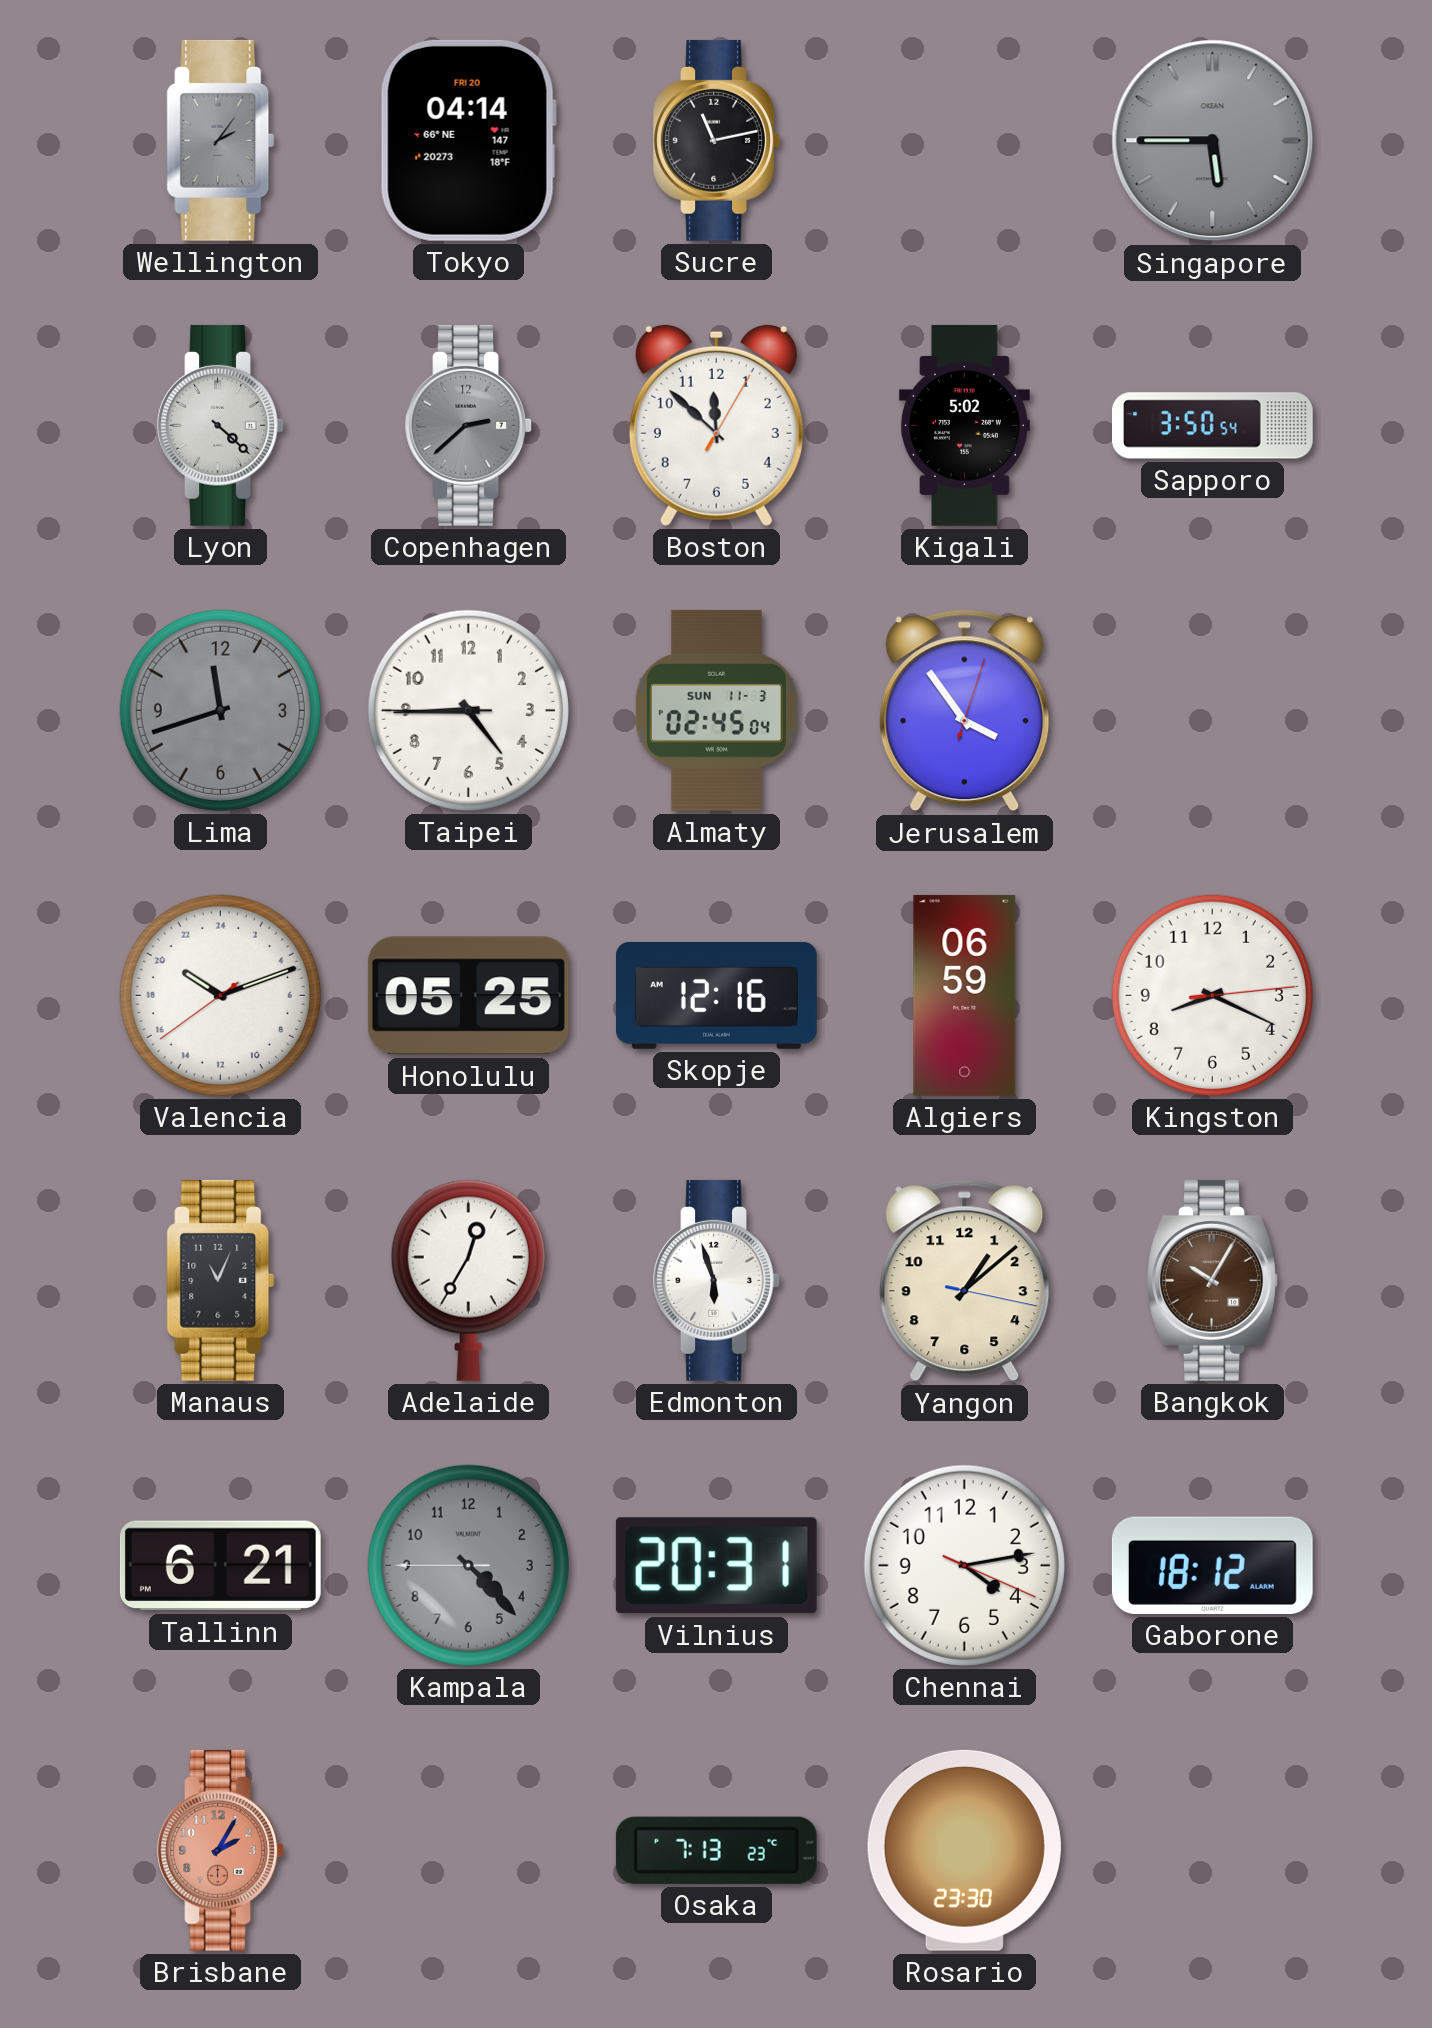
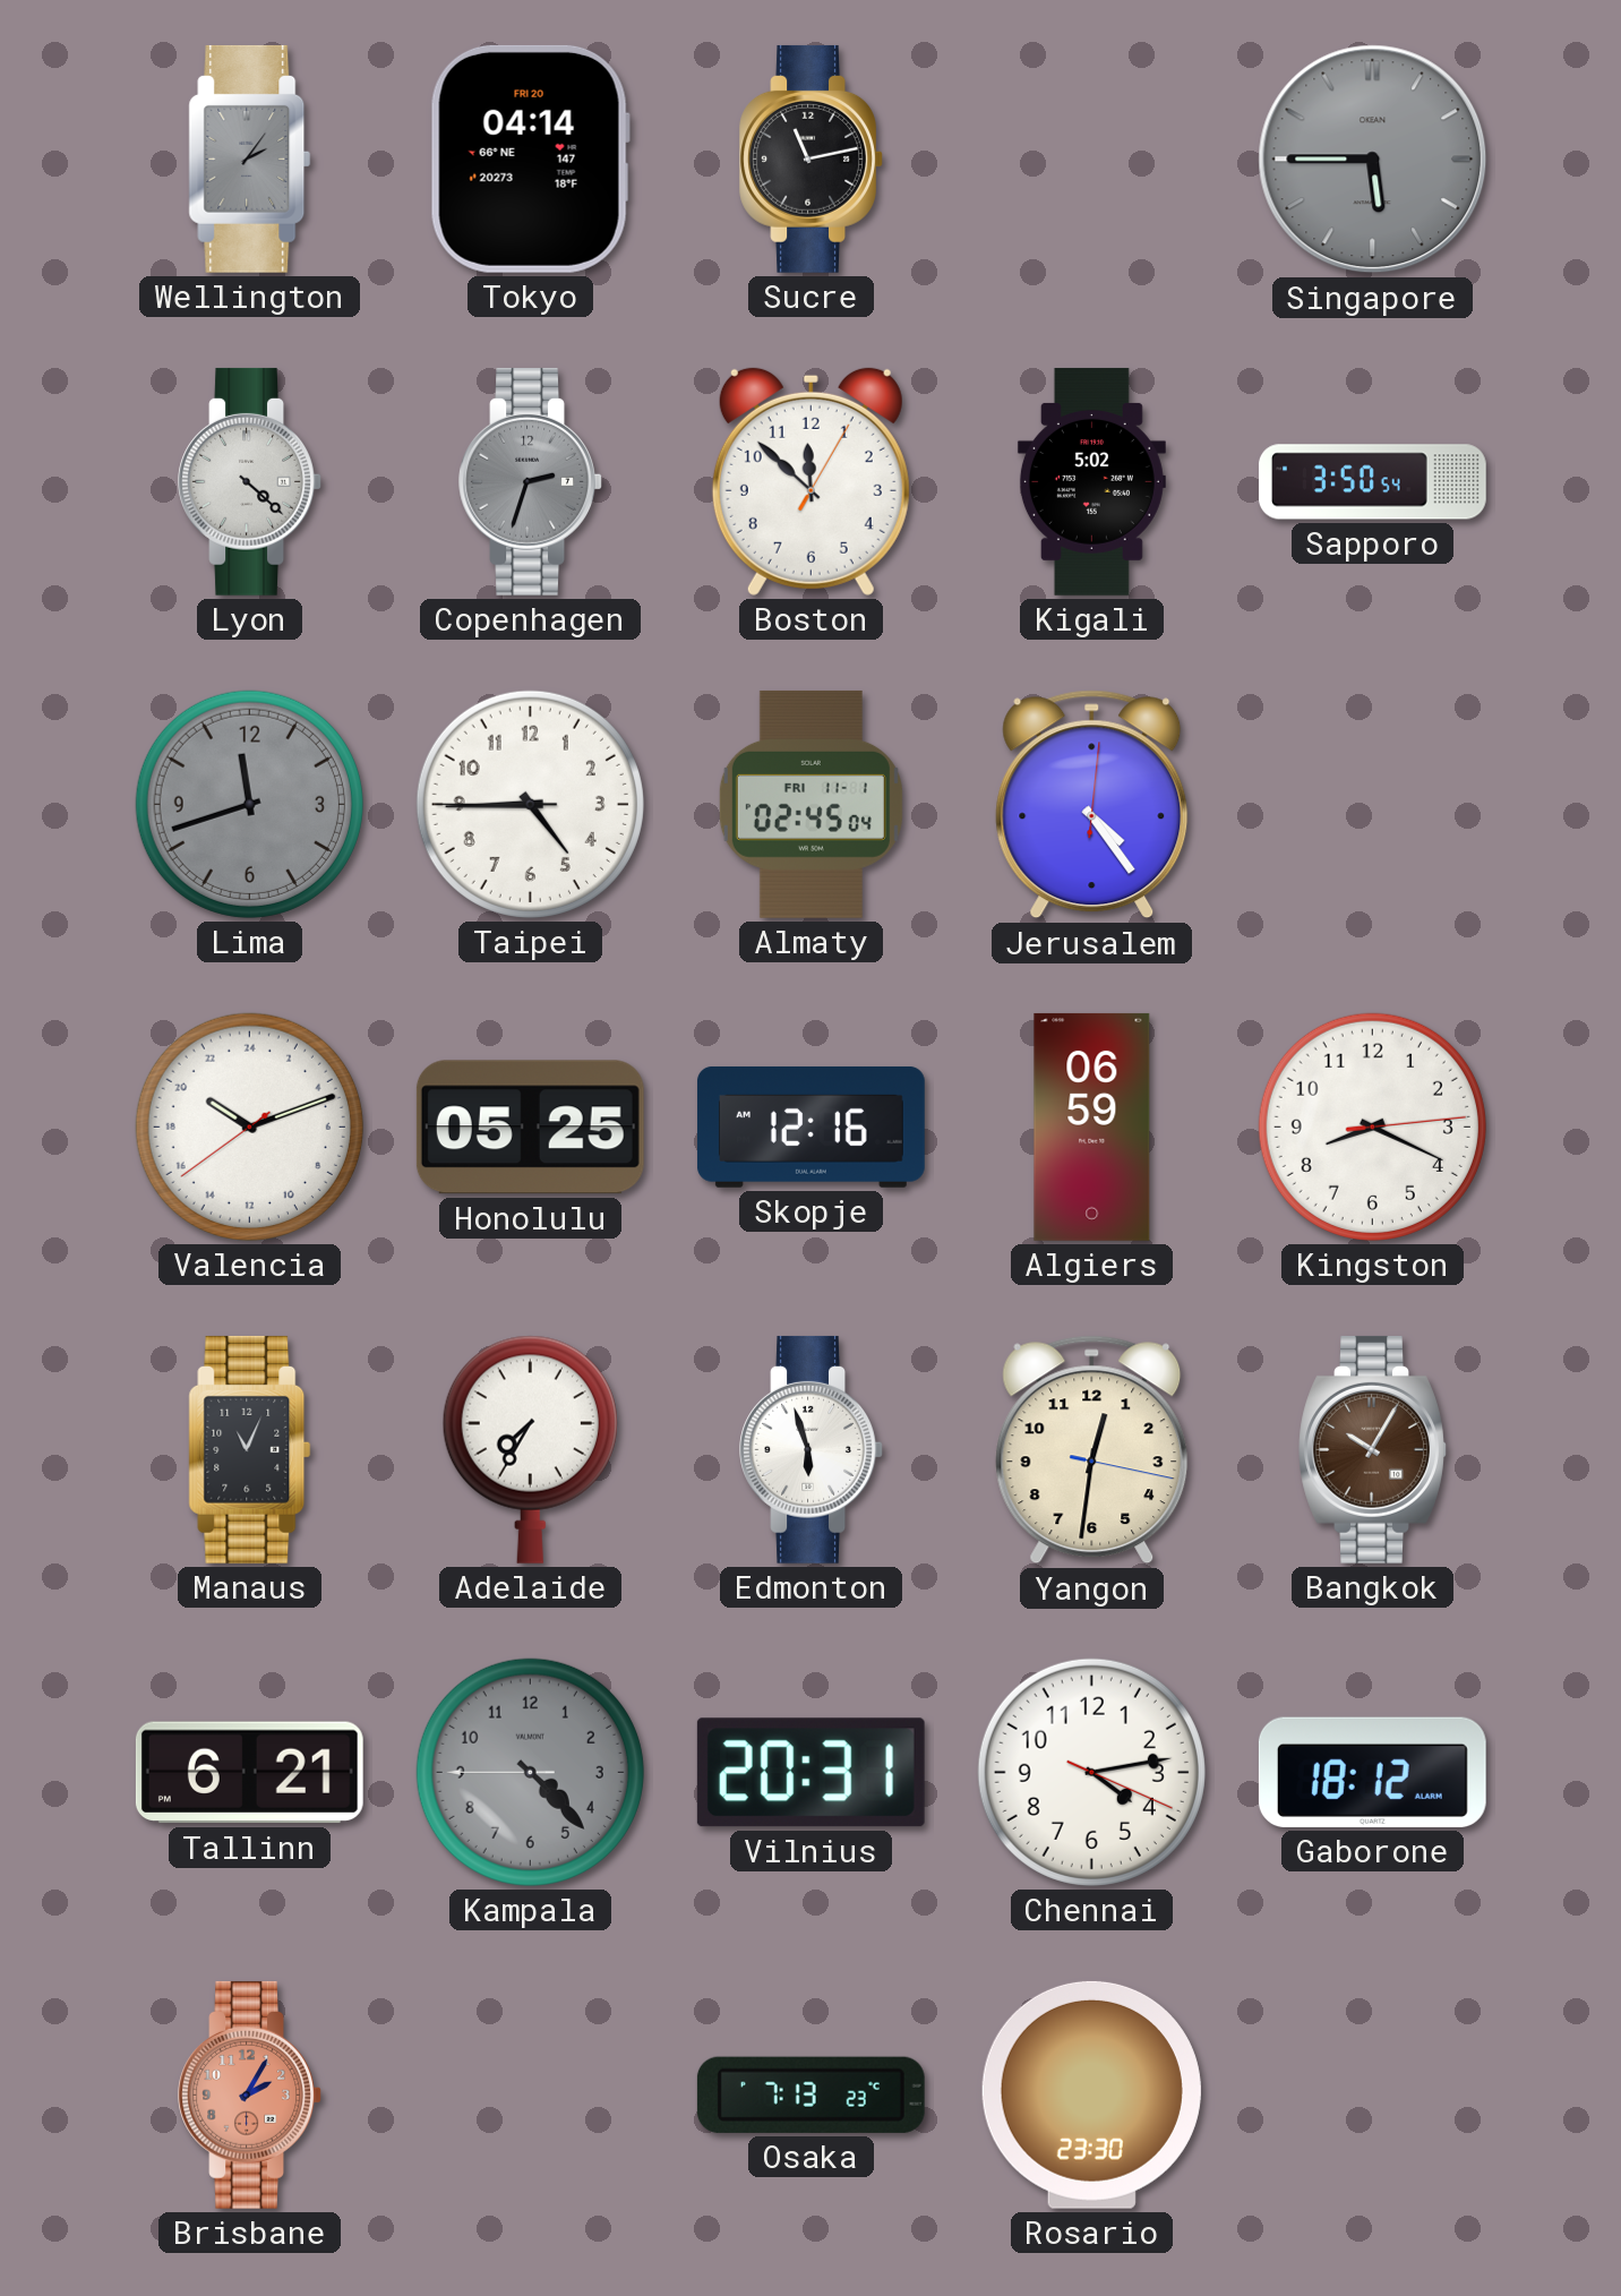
Copenhagen: 2:38 -> 2:33 (531, 481)
Almaty date: SUN 11-3 -> FRI 11-1 (810, 804)
Jerusalem: 3:54 -> 4:24 (1092, 805)
Adelaide: 12:35 -> 7:35 (530, 1449)
Yangon: 1:08 -> 12:31 (1092, 1450)
